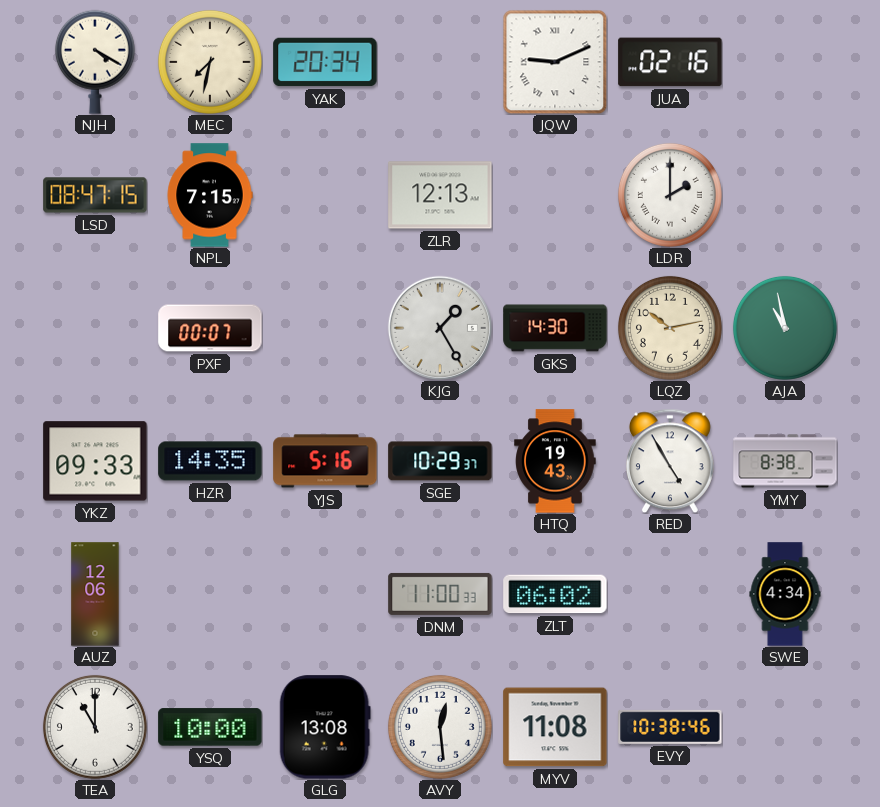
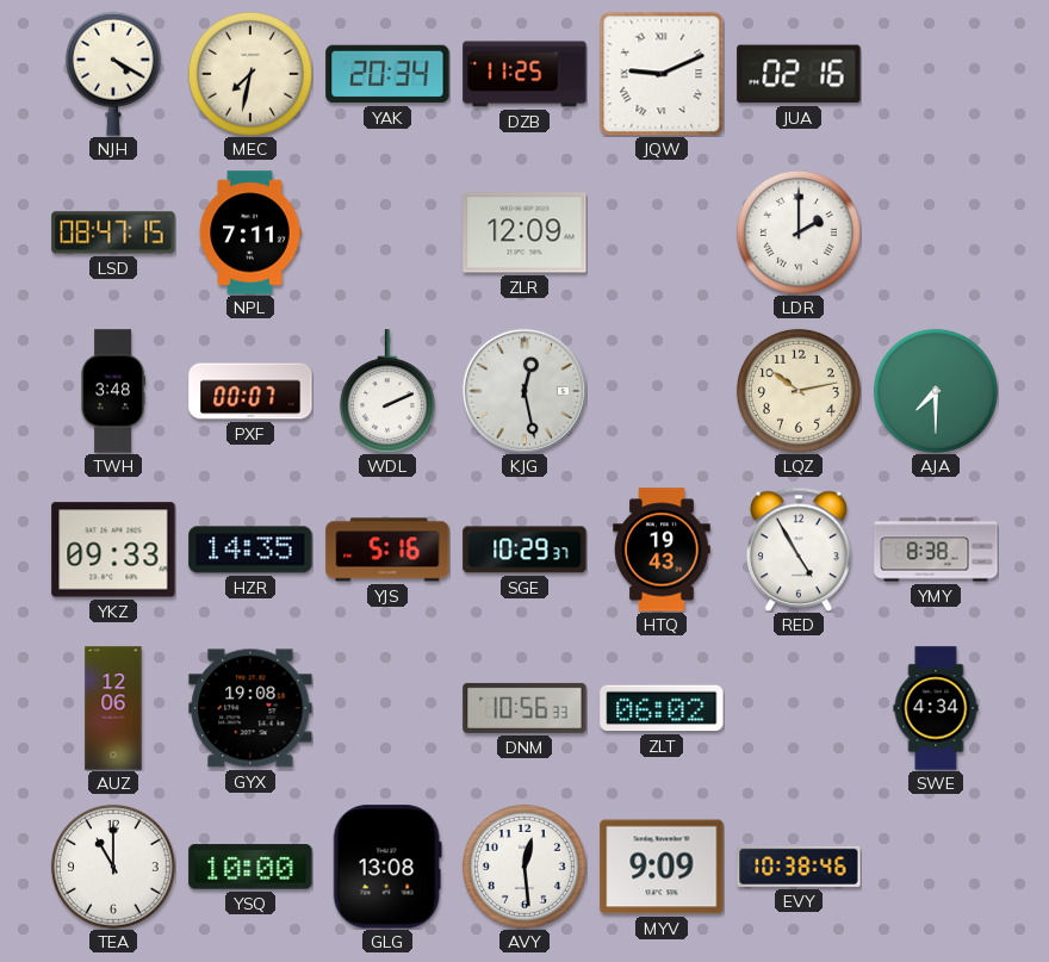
DZB: none -> 11:25 (524, 74)
NPL: 7:15 -> 7:11 (250, 232)
ZLR: 12:13 -> 12:09 (524, 232)
TWH: none -> 3:48 (113, 391)
WDL: none -> 2:11 (387, 391)
KJG: 1:25 -> 12:28 (523, 390)
GKS: 14:30 -> none (555, 328)
AJA: 10:58 -> 7:30 (936, 391)
GYX: none -> 19:08 (250, 708)
DNM: 11:00 -> 10:56 (524, 708)
MYV: 11:08 -> 9:09 (662, 867)
